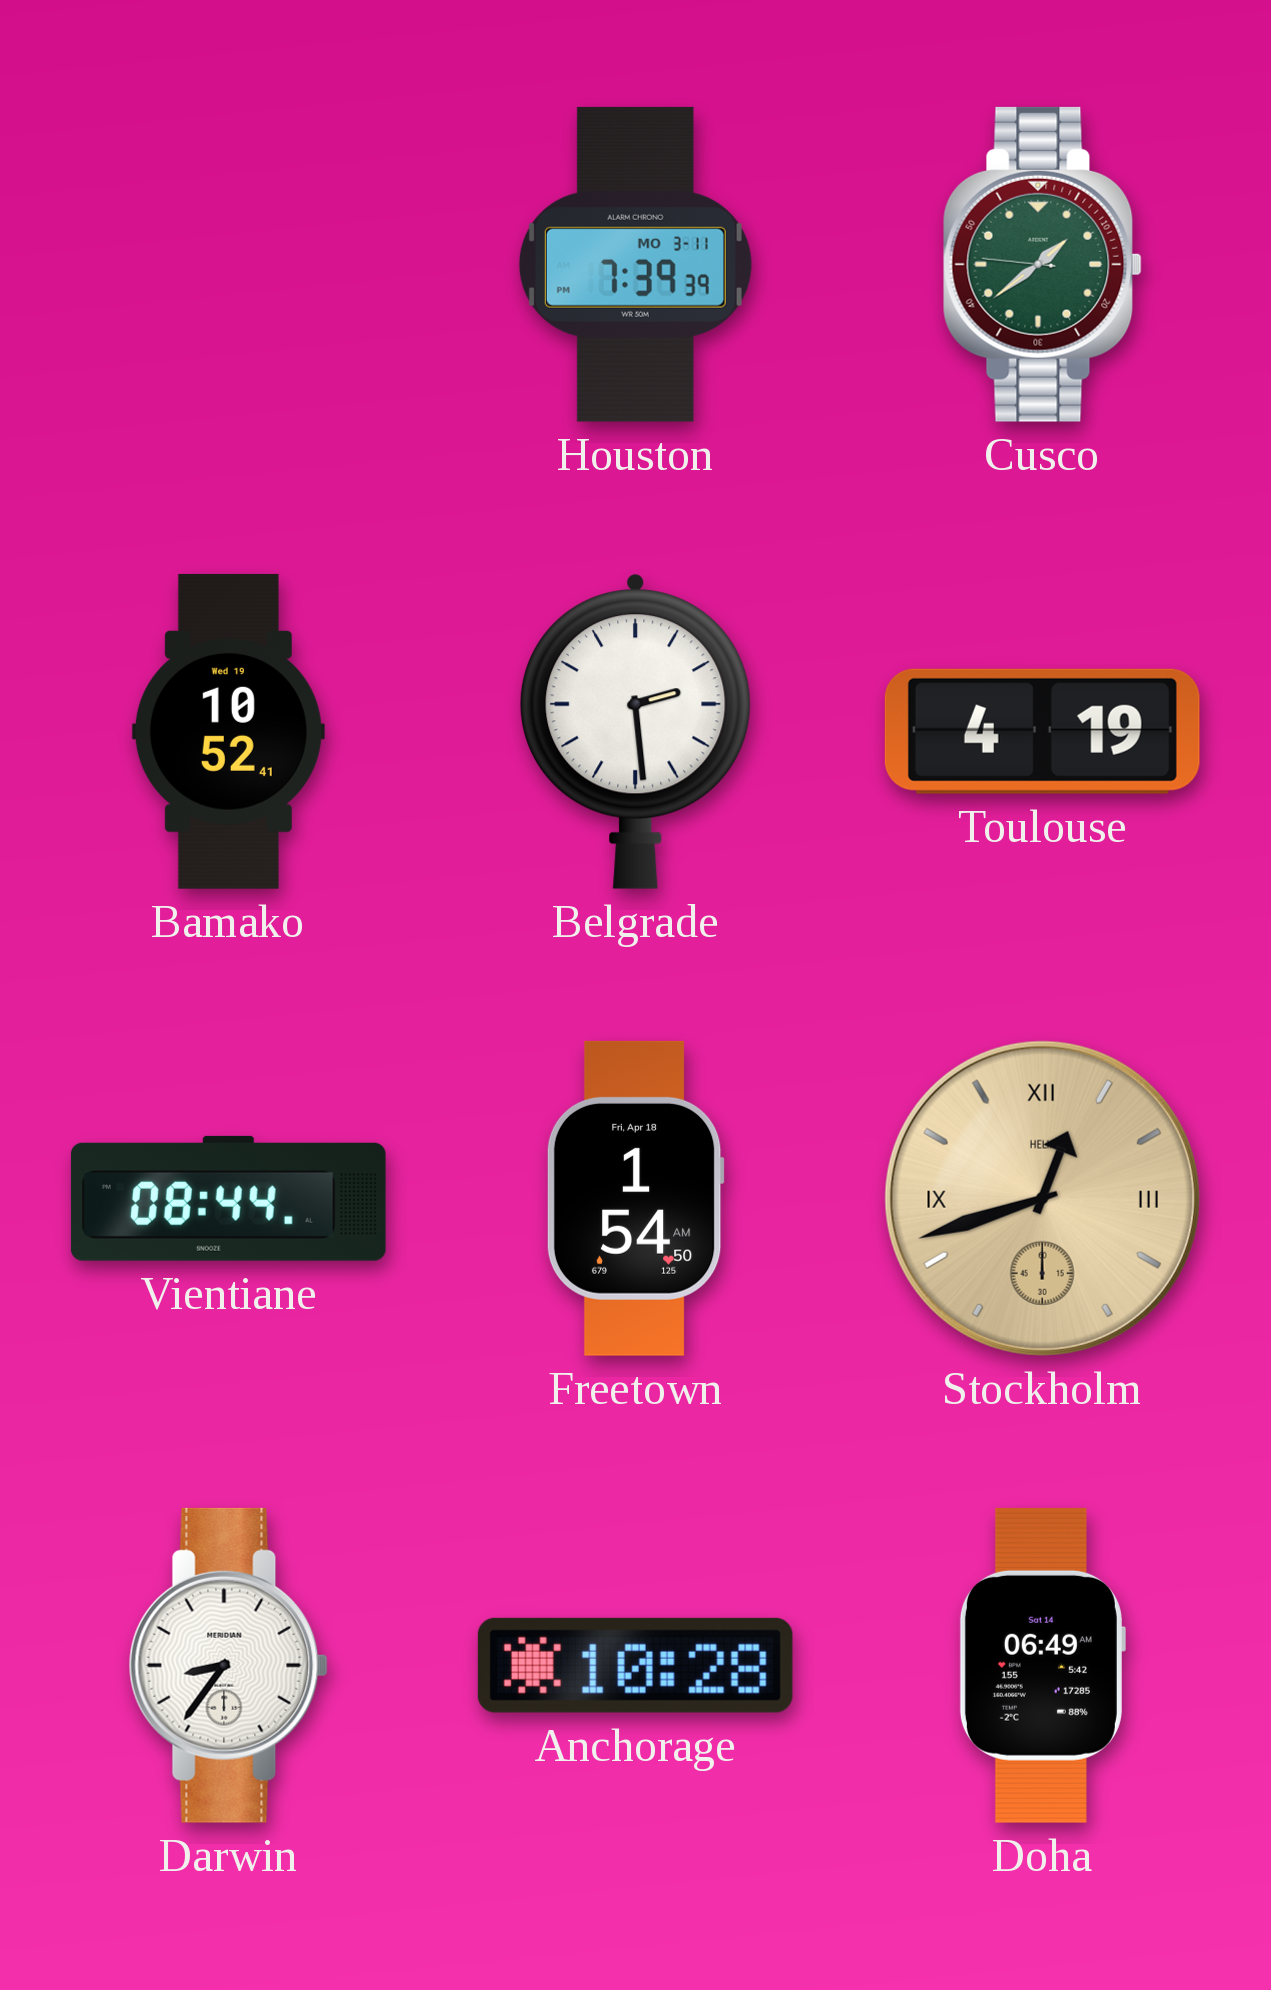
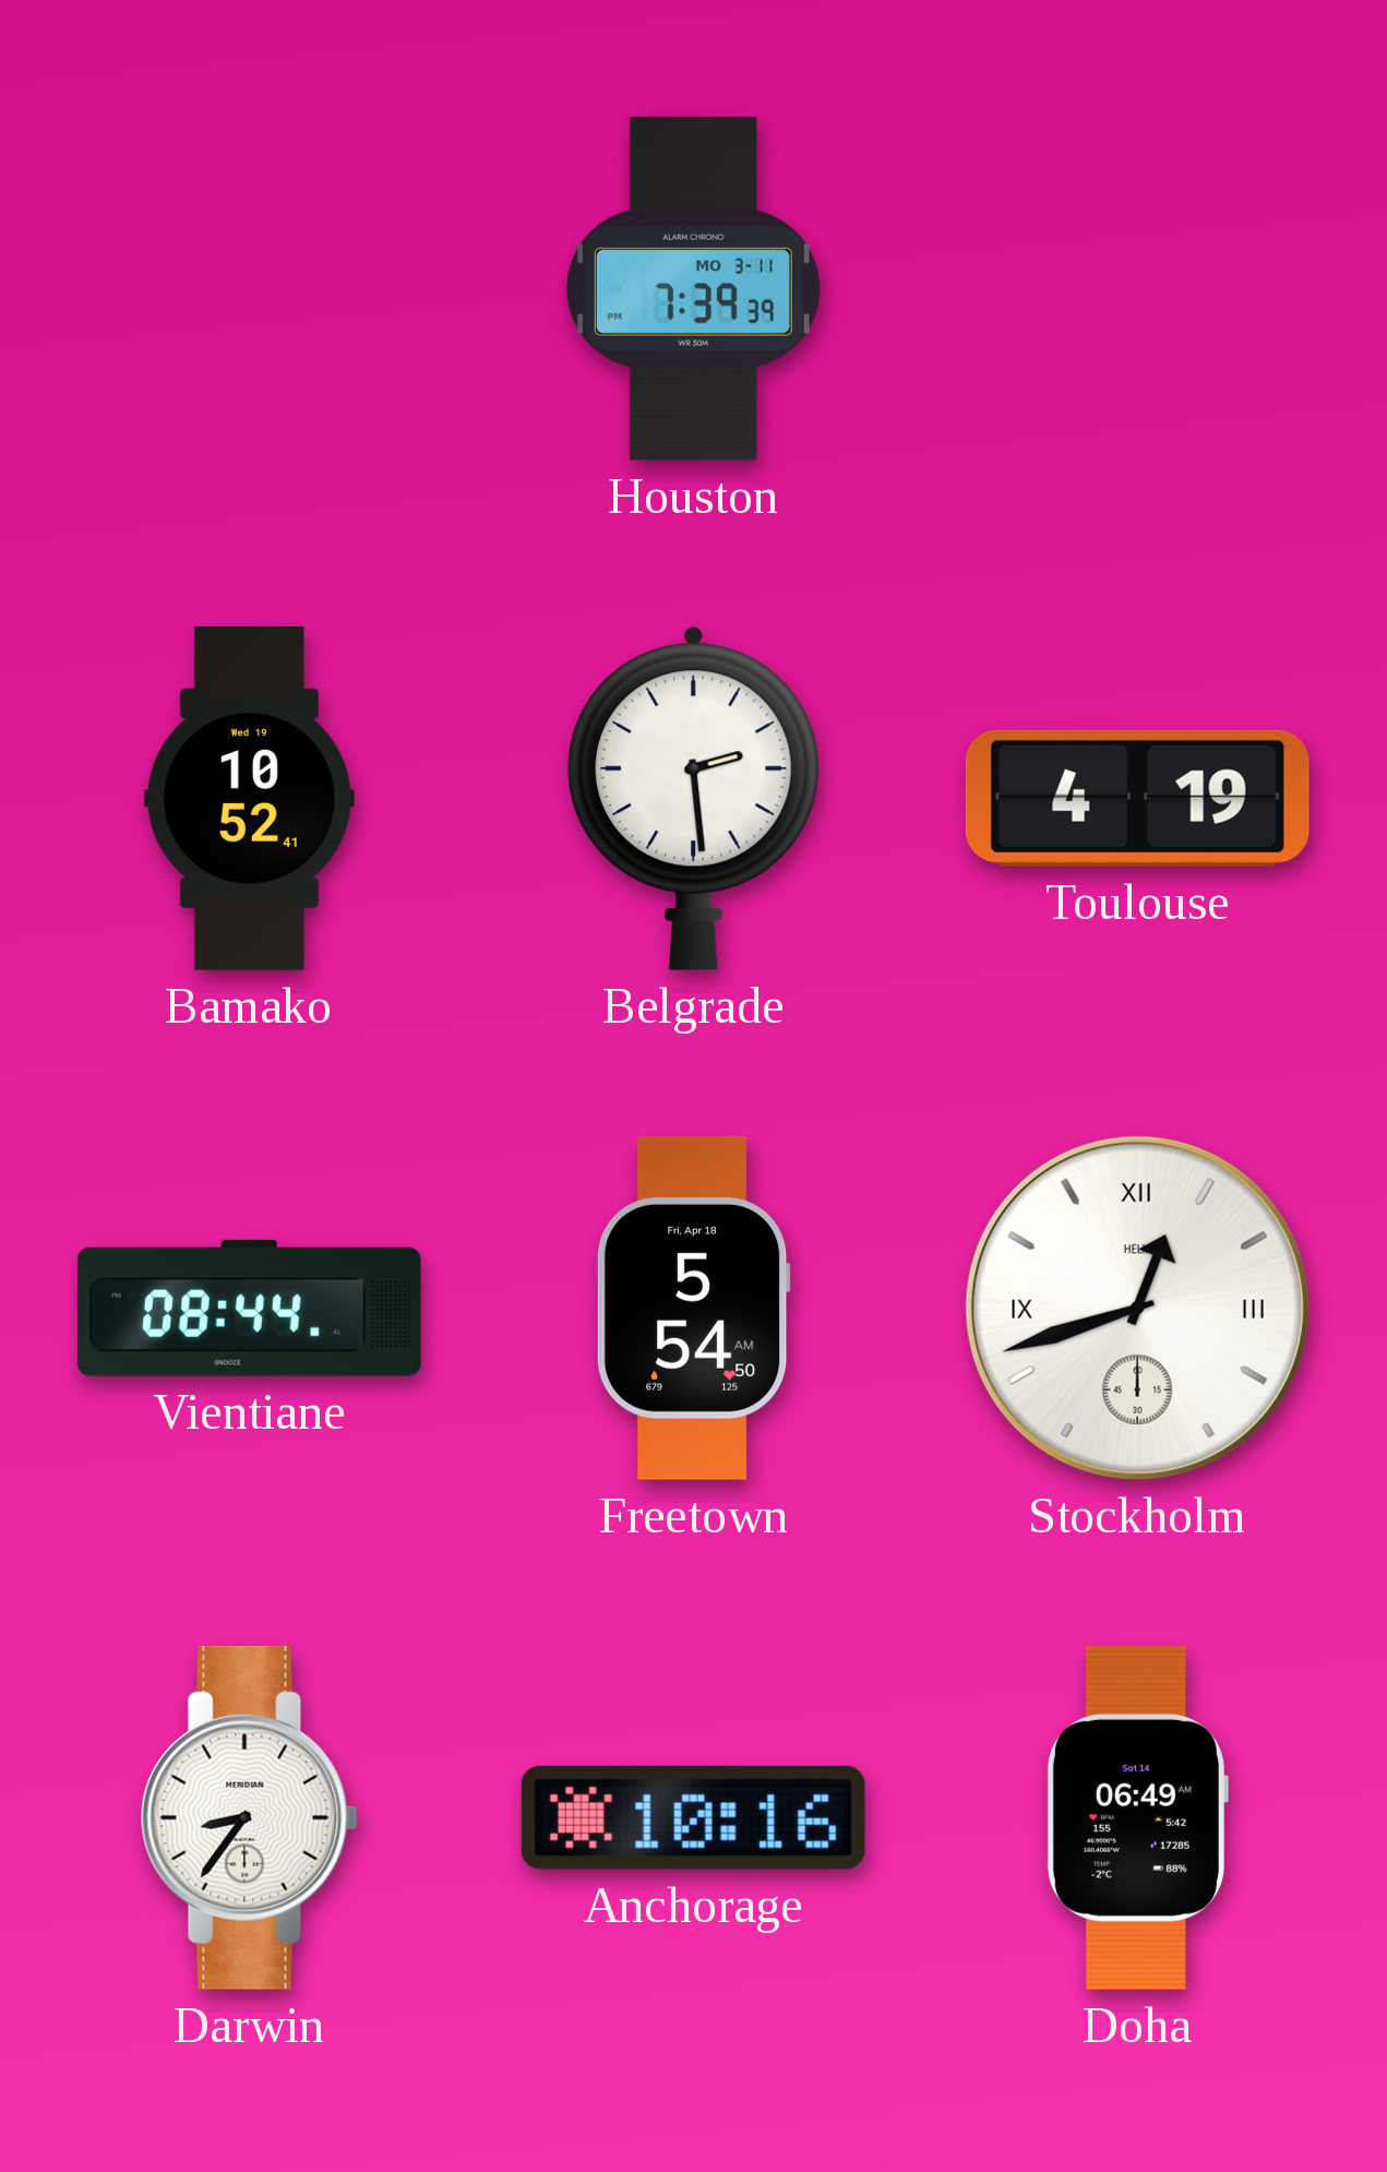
Cusco: 1:38 -> none (1042, 264)
Freetown: 1:54 -> 5:54 (693, 1308)
Stockholm dial: champagne -> white (1137, 1308)
Anchorage: 10:28 -> 10:16 (693, 1817)
